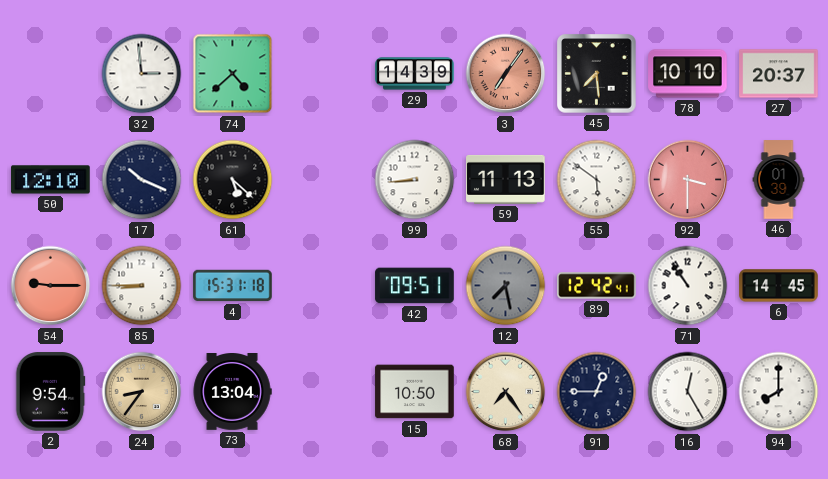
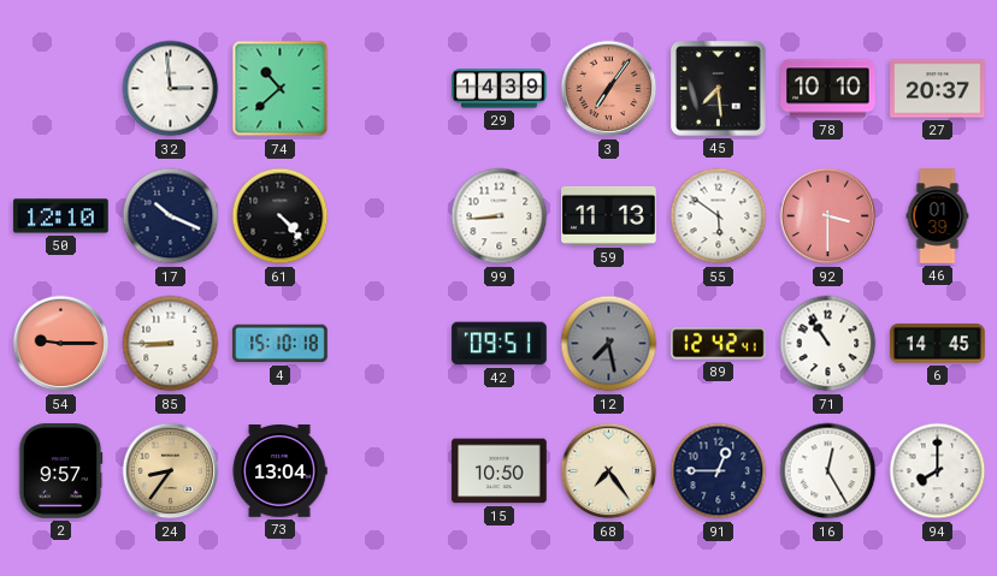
74: 4:38 -> 10:38 (281, 89)
61: 5:22 -> 4:23 (281, 216)
4: 15:31 -> 15:10 (281, 344)
2: 9:54 -> 9:57 (60, 471)
